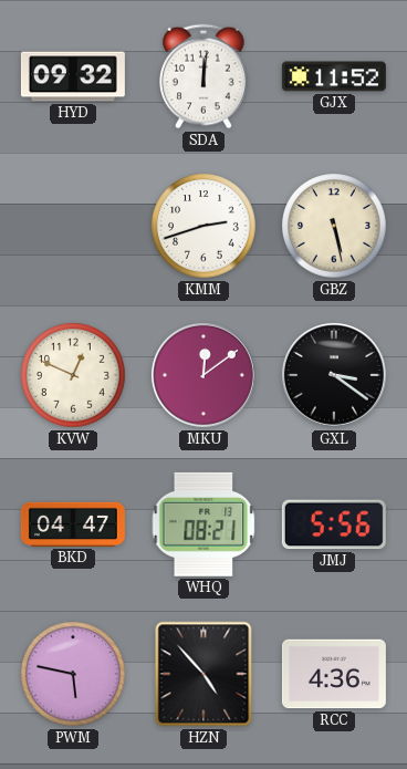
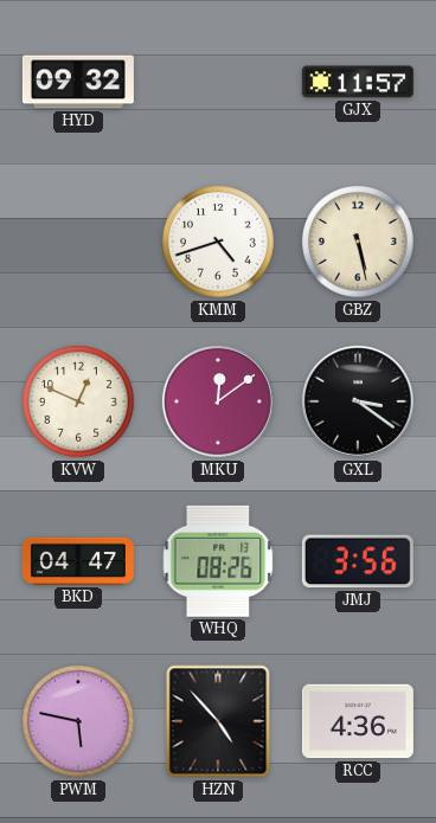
SDA: 12:01 -> none (205, 76)
GJX: 11:52 -> 11:57 (358, 82)
KMM: 2:42 -> 4:42 (219, 243)
WHQ: 08:21 -> 08:26 (218, 561)
JMJ: 5:56 -> 3:56 (358, 561)
